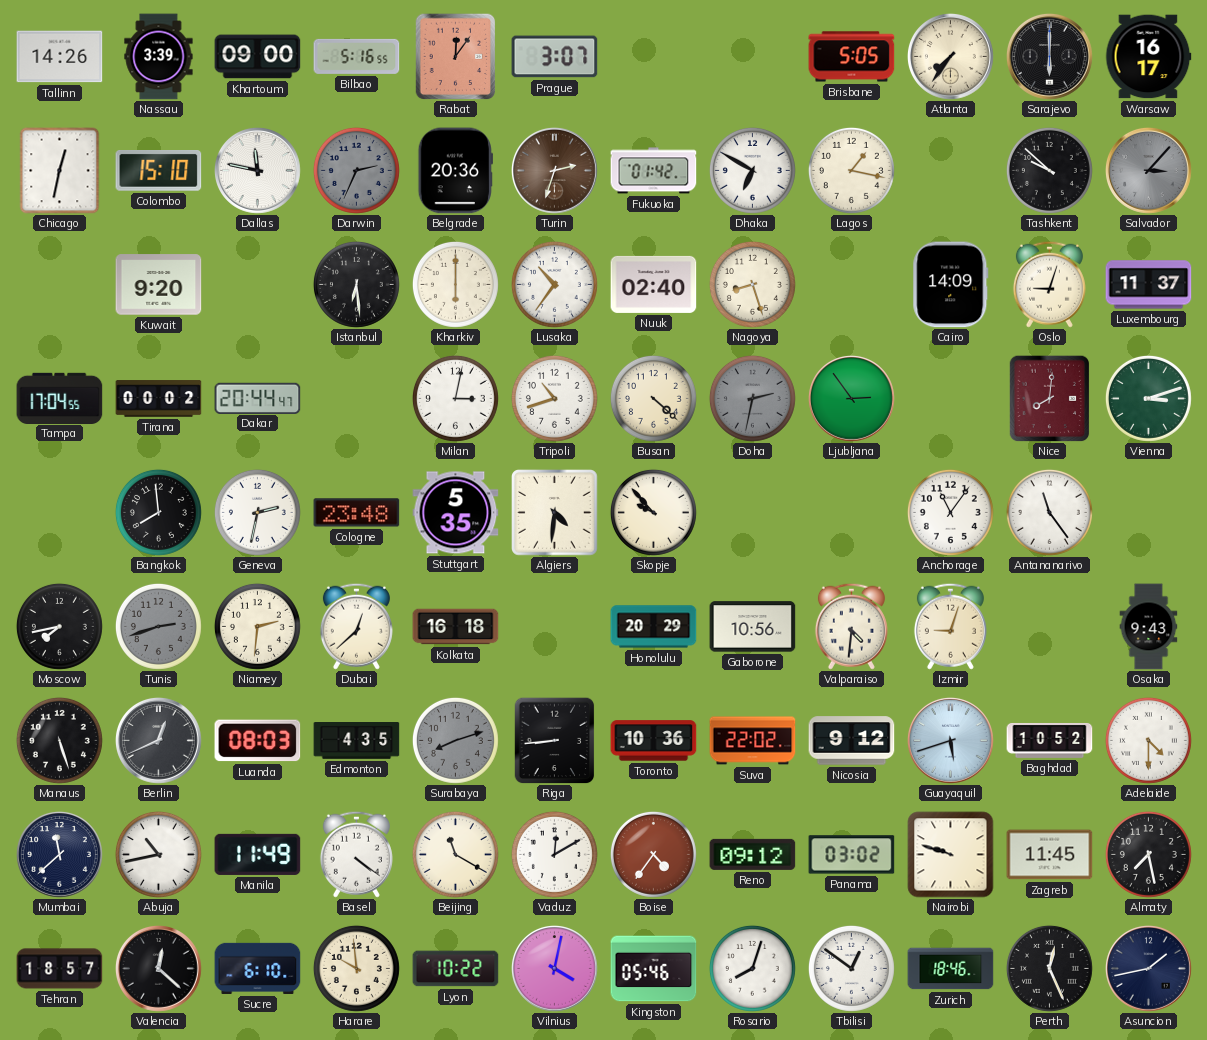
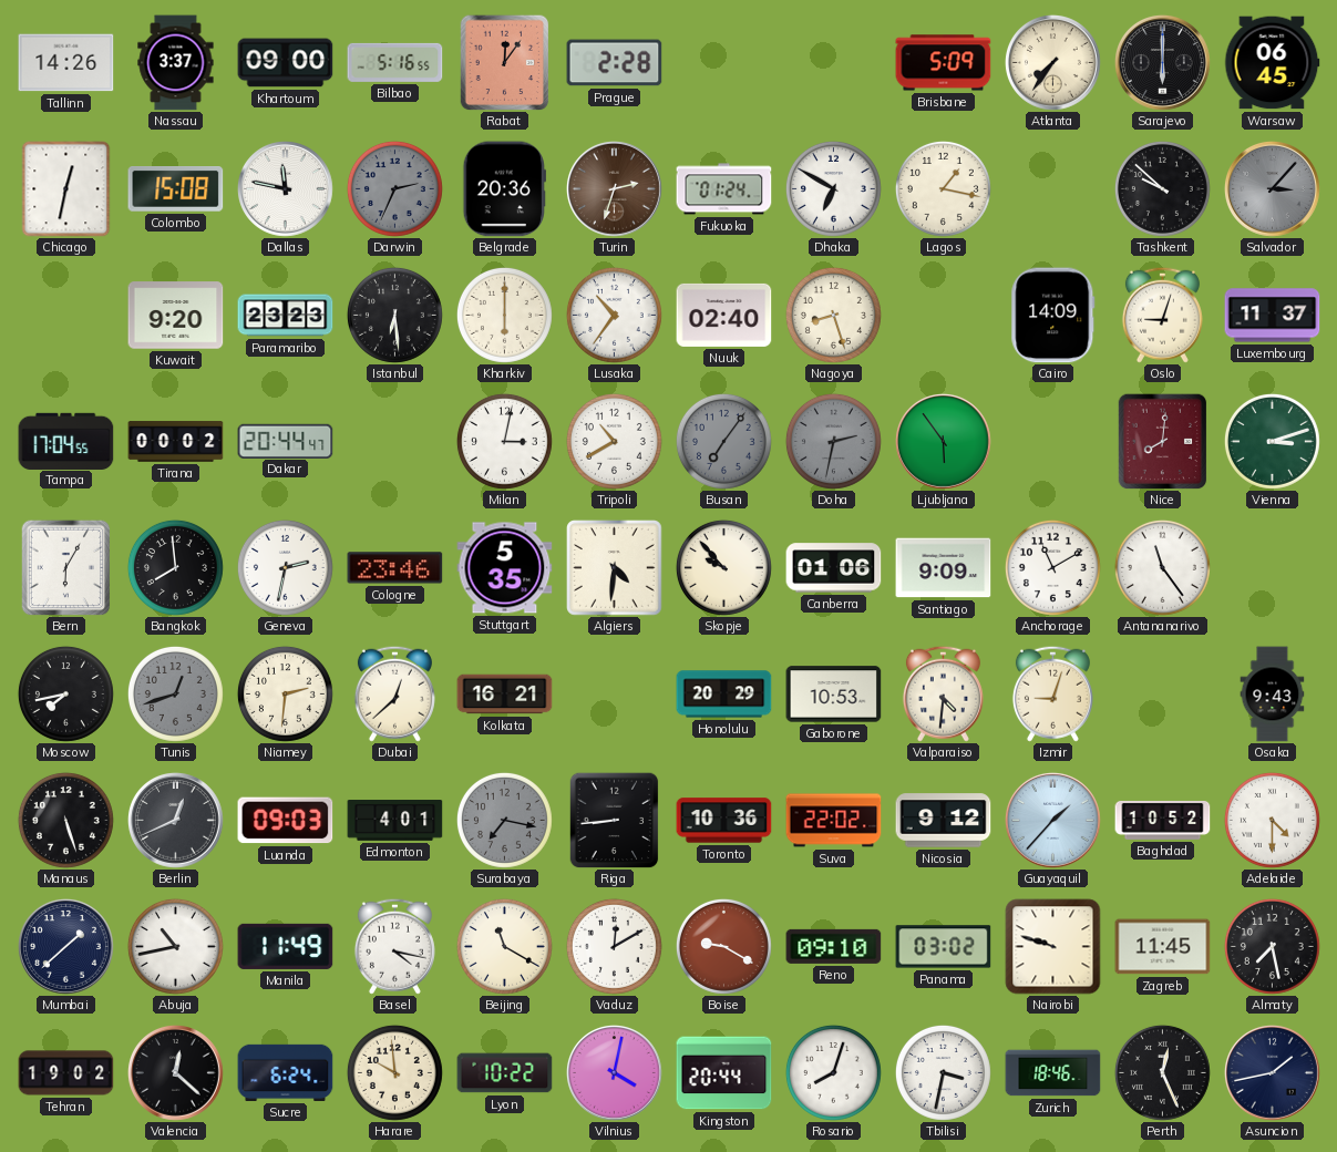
Nassau: 3:39 -> 3:37 (176, 63)
Prague: 3:07 -> 2:28 (615, 63)
Brisbane: 5:05 -> 5:09 (944, 63)
Warsaw: 16:17 -> 06:45 (1272, 63)
Colombo: 15:10 -> 15:08 (176, 189)
Fukuoka: 01:42 -> 01:24 (724, 189)
Paramaribo: none -> 23:23 (286, 316)
Tripoli: 10:42 -> 10:40 (614, 441)
Busan: 4:22 -> 7:06 (723, 441)
Busan dial: cream -> grey (723, 441)
Ljubljana: 2:54 -> 5:54 (944, 442)
Bern: none -> 6:05 (66, 567)
Cologne: 23:48 -> 23:46 (395, 568)
Canberra: none -> 01:06 (834, 568)
Santiago: none -> 9:09 (944, 568)
Anchorage: 11:06 -> 11:10 (1052, 567)
Tunis: 2:42 -> 12:42 (175, 693)
Kolkata: 16:18 -> 16:21 (505, 695)
Gaborone: 10:56 -> 10:53 (834, 695)
Luanda: 08:03 -> 09:03 (286, 821)
Edmonton: 4:35 -> 4:01 (395, 821)
Surabaya: 8:12 -> 7:17 (504, 820)
Guayaquil: 5:42 -> 1:37 (1053, 821)
Mumbai: 11:38 -> 1:38 (66, 947)
Basel: 4:21 -> 4:17 (394, 946)
Boise: 4:36 -> 9:20 (723, 946)
Reno: 09:12 -> 09:10 (834, 946)
Tehran: 18:57 -> 19:02 (66, 1073)
Sucre: 6:10 -> 6:24 (286, 1072)
Kingston: 05:46 -> 20:44 (724, 1073)
Tbilisi: 12:51 -> 3:32 (943, 1072)
